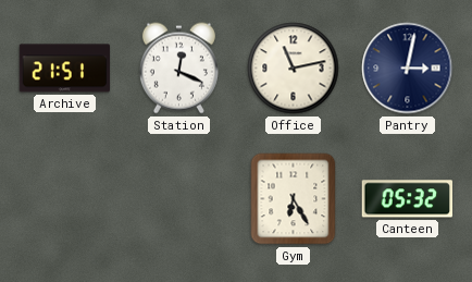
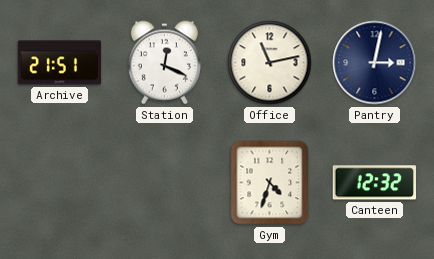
Gym: 6:25 -> 4:33 (270, 183)
Canteen: 05:32 -> 12:32 (374, 183)
